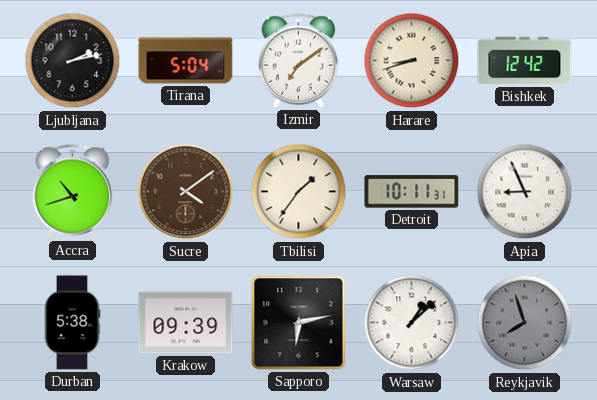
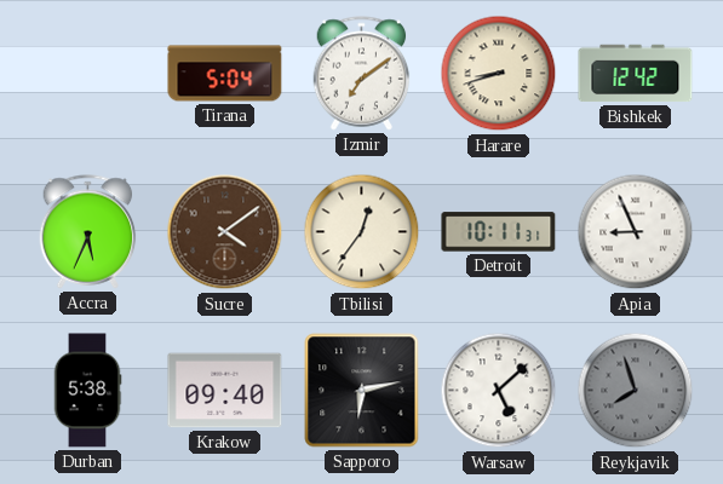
Ljubljana: 2:13 -> none (73, 61)
Accra: 10:42 -> 5:34 (88, 232)
Tbilisi: 1:36 -> 12:36 (362, 232)
Krakow: 09:39 -> 09:40 (225, 391)
Warsaw: 1:08 -> 5:08 (499, 391)
